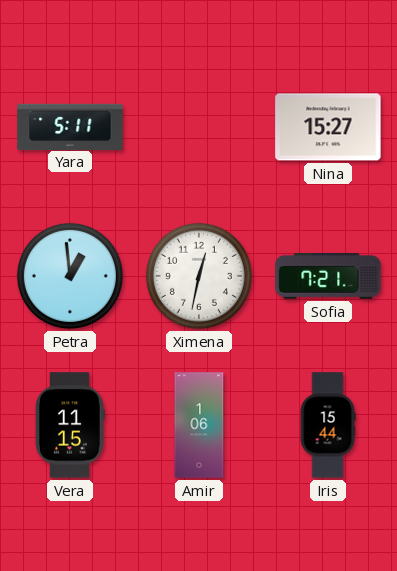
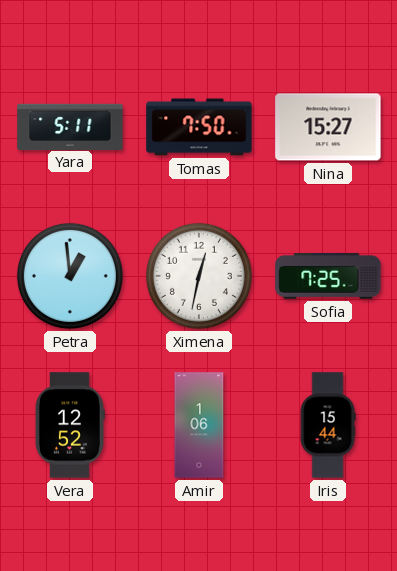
Tomas: none -> 7:50 (199, 127)
Sofia: 7:21 -> 7:25 (328, 276)
Vera: 11:15 -> 12:52 (70, 425)
